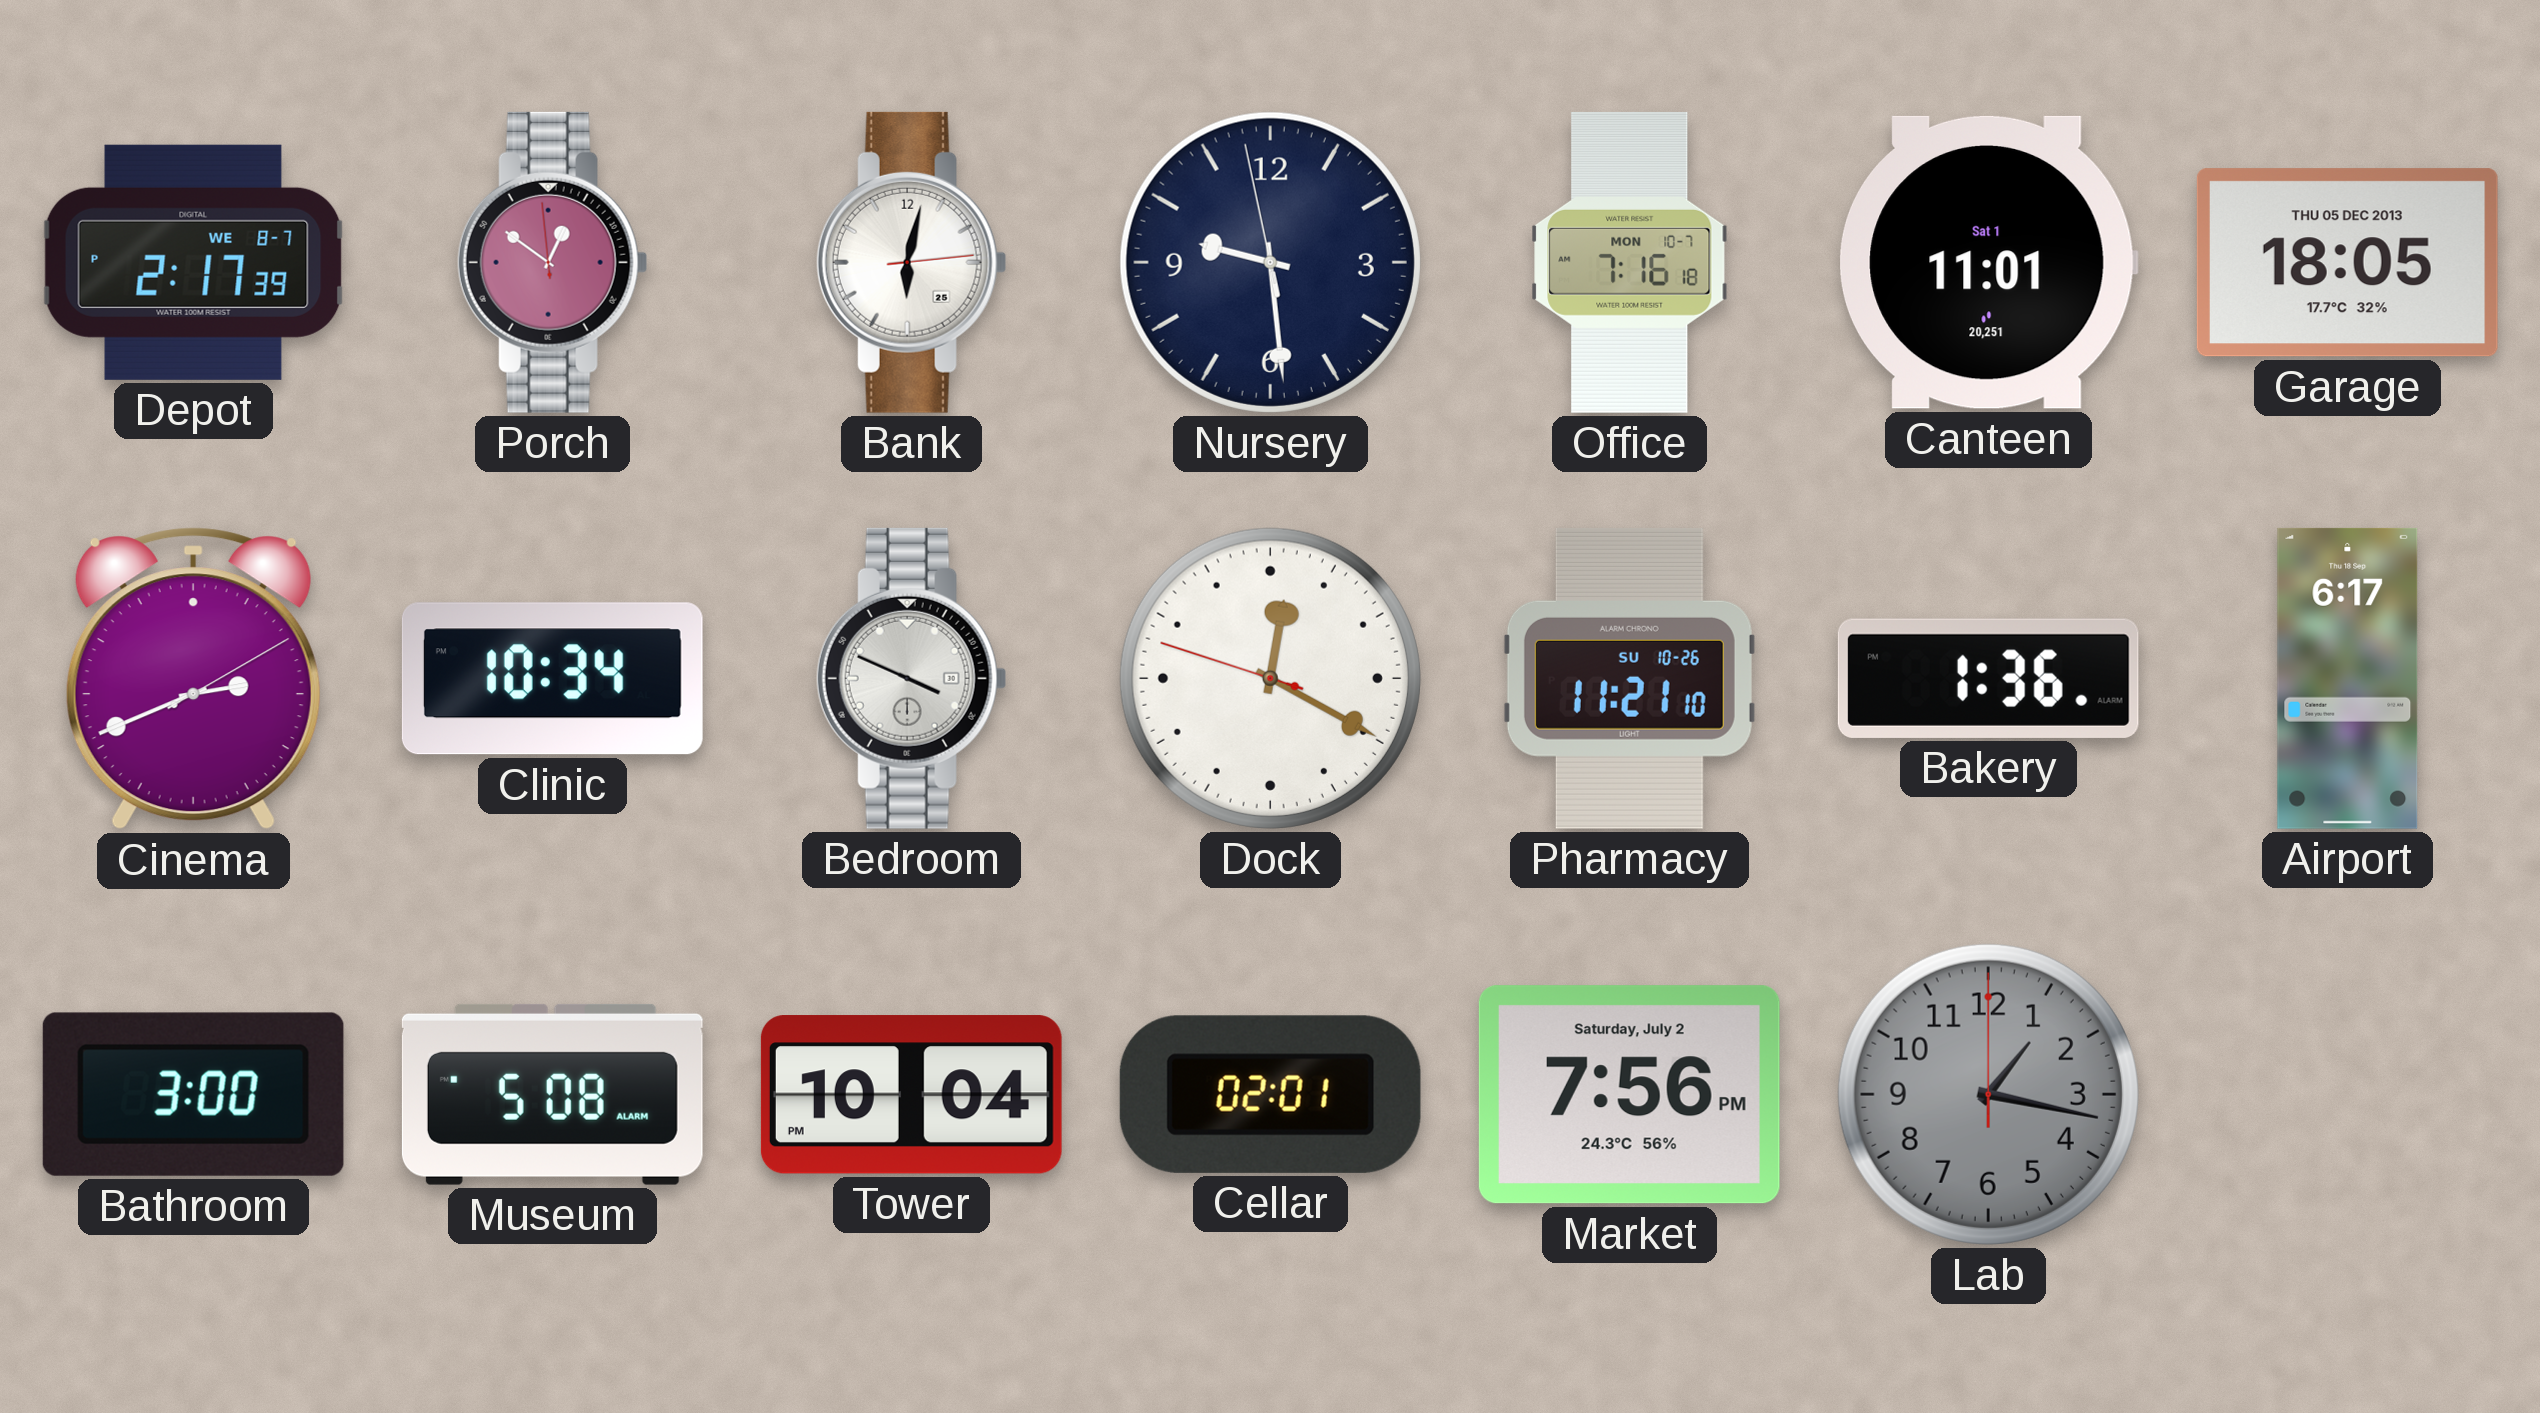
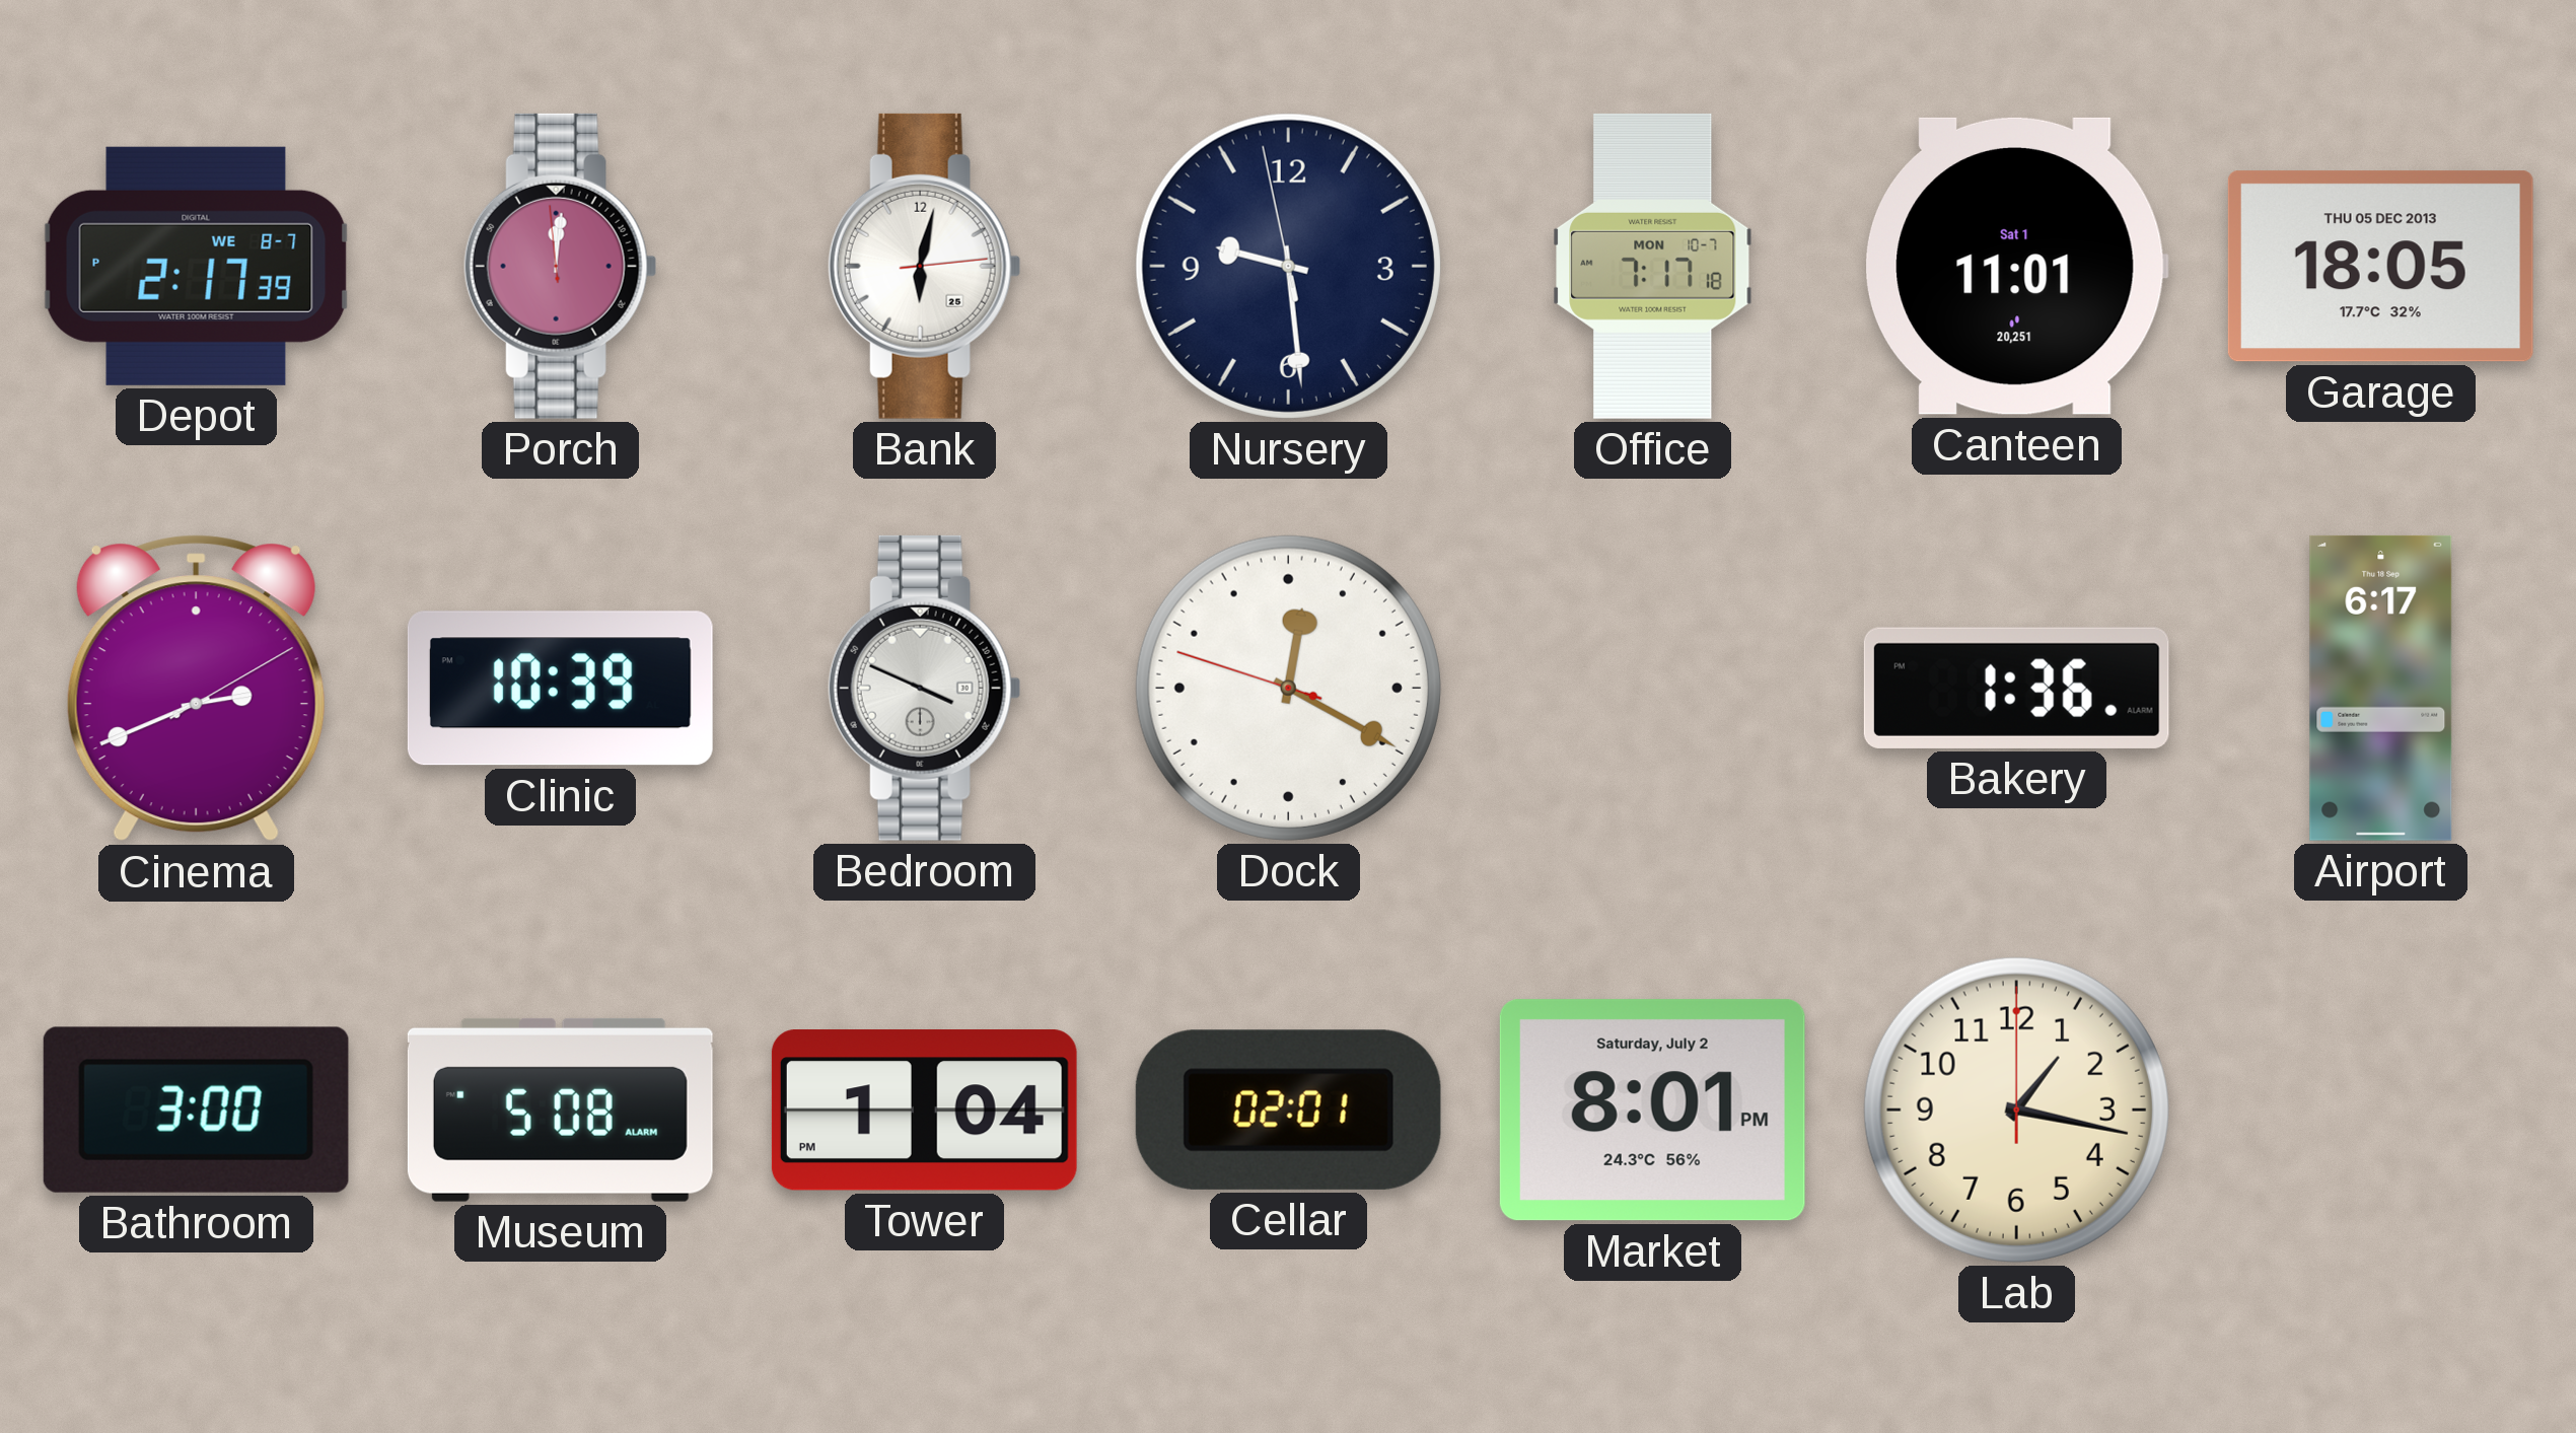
Porch: 12:50 -> 12:00 (560, 266)
Office: 7:16 -> 7:17 (1653, 266)
Clinic: 10:34 -> 10:39 (560, 689)
Pharmacy: 11:21 -> none (1629, 678)
Tower: 10:04 -> 1:04 (924, 1110)
Market: 7:56 -> 8:01 (1652, 1110)
Lab dial: grey -> cream (2016, 1109)
